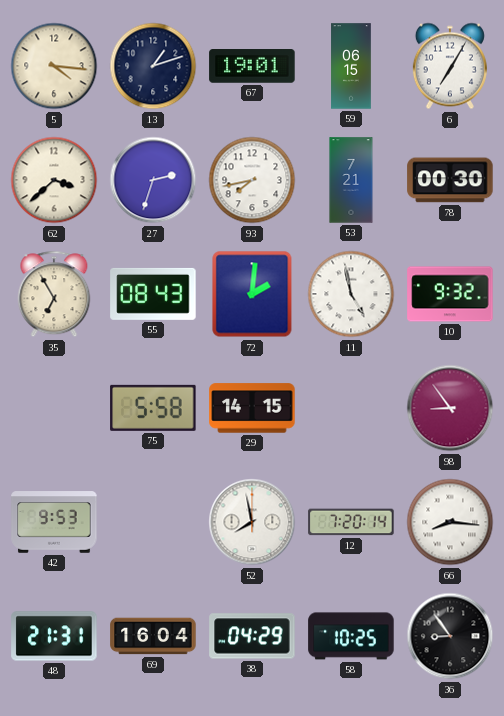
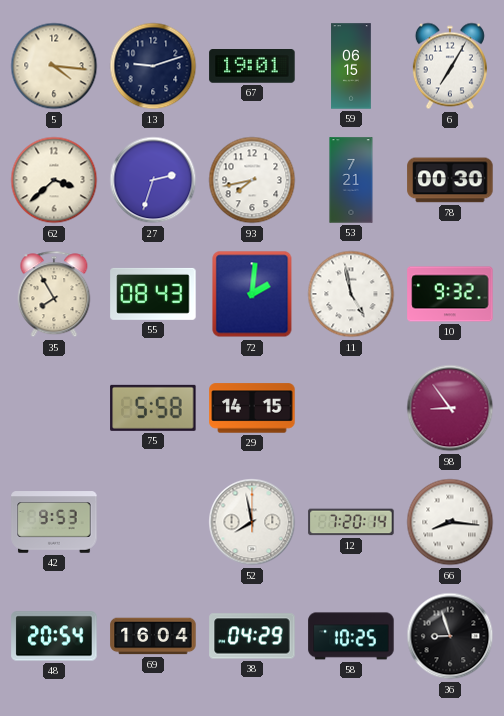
13: 1:12 -> 9:12 (153, 66)
35: 6:55 -> 7:55 (54, 294)
48: 21:31 -> 20:54 (54, 636)
36: 8:54 -> 8:57 (450, 636)
